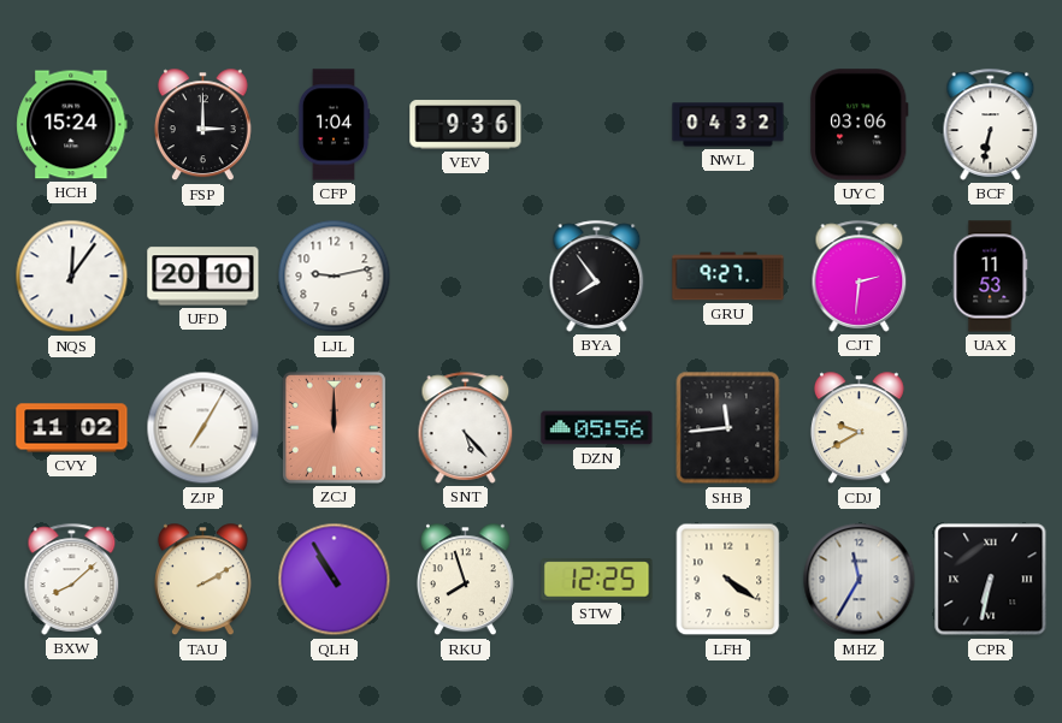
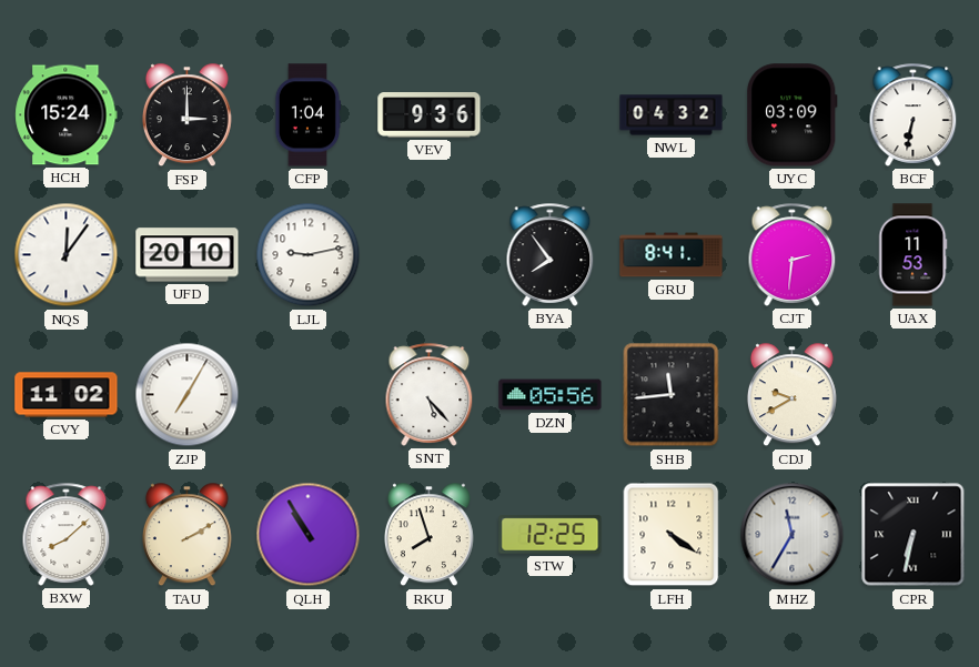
UYC: 03:06 -> 03:09 (793, 115)
GRU: 9:27 -> 8:41 (672, 255)
ZCJ: 12:00 -> none (334, 427)
